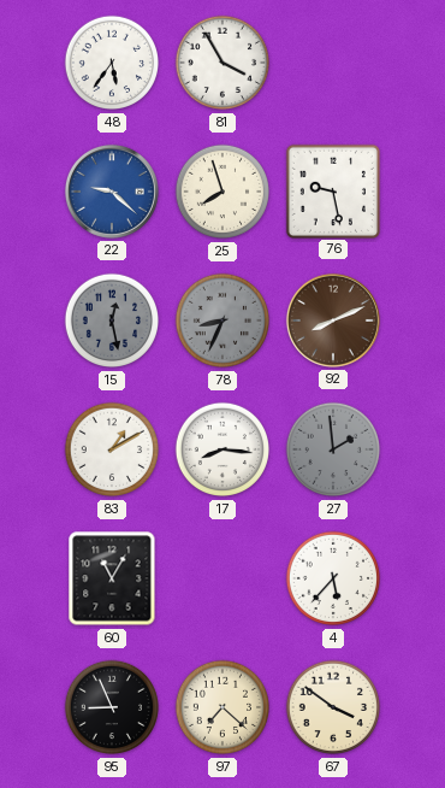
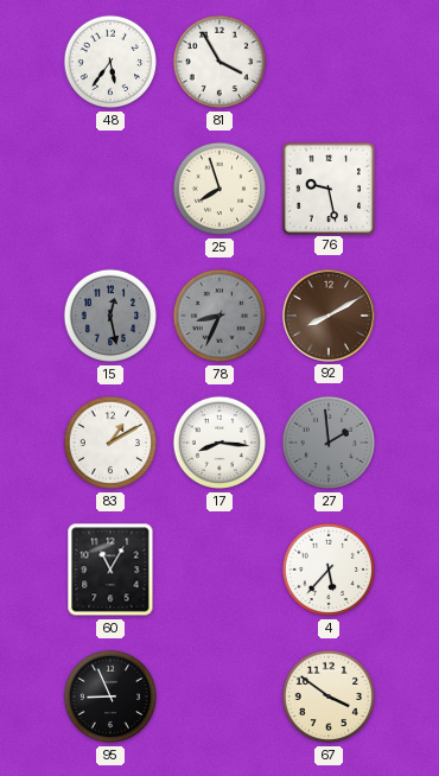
22: 9:22 -> none (112, 192)
92: 8:11 -> 8:10 (329, 316)
97: 7:22 -> none (222, 707)
